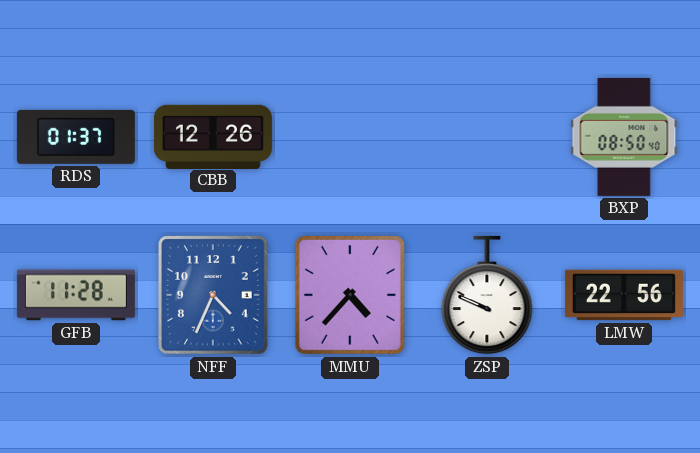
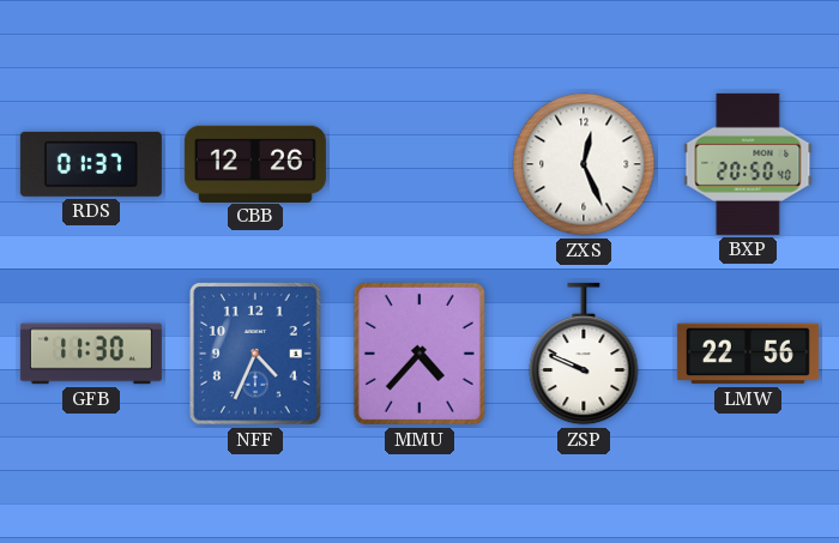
ZXS: none -> 12:26 (584, 164)
BXP: 08:50 -> 20:50 (748, 164)
GFB: 11:28 -> 11:30 (91, 354)
